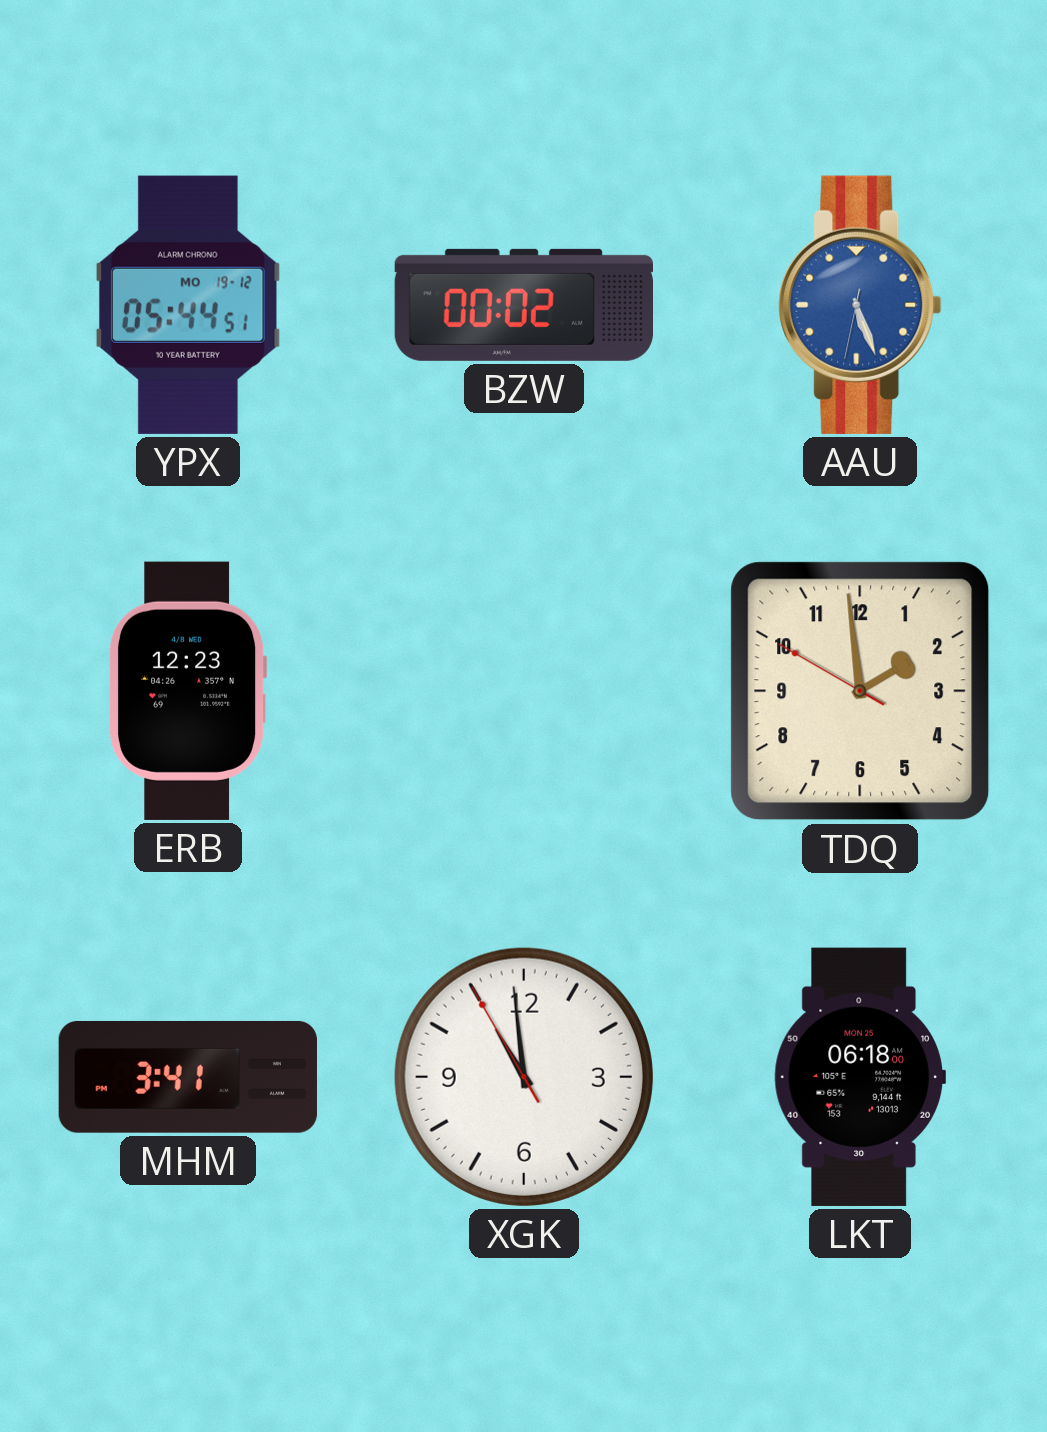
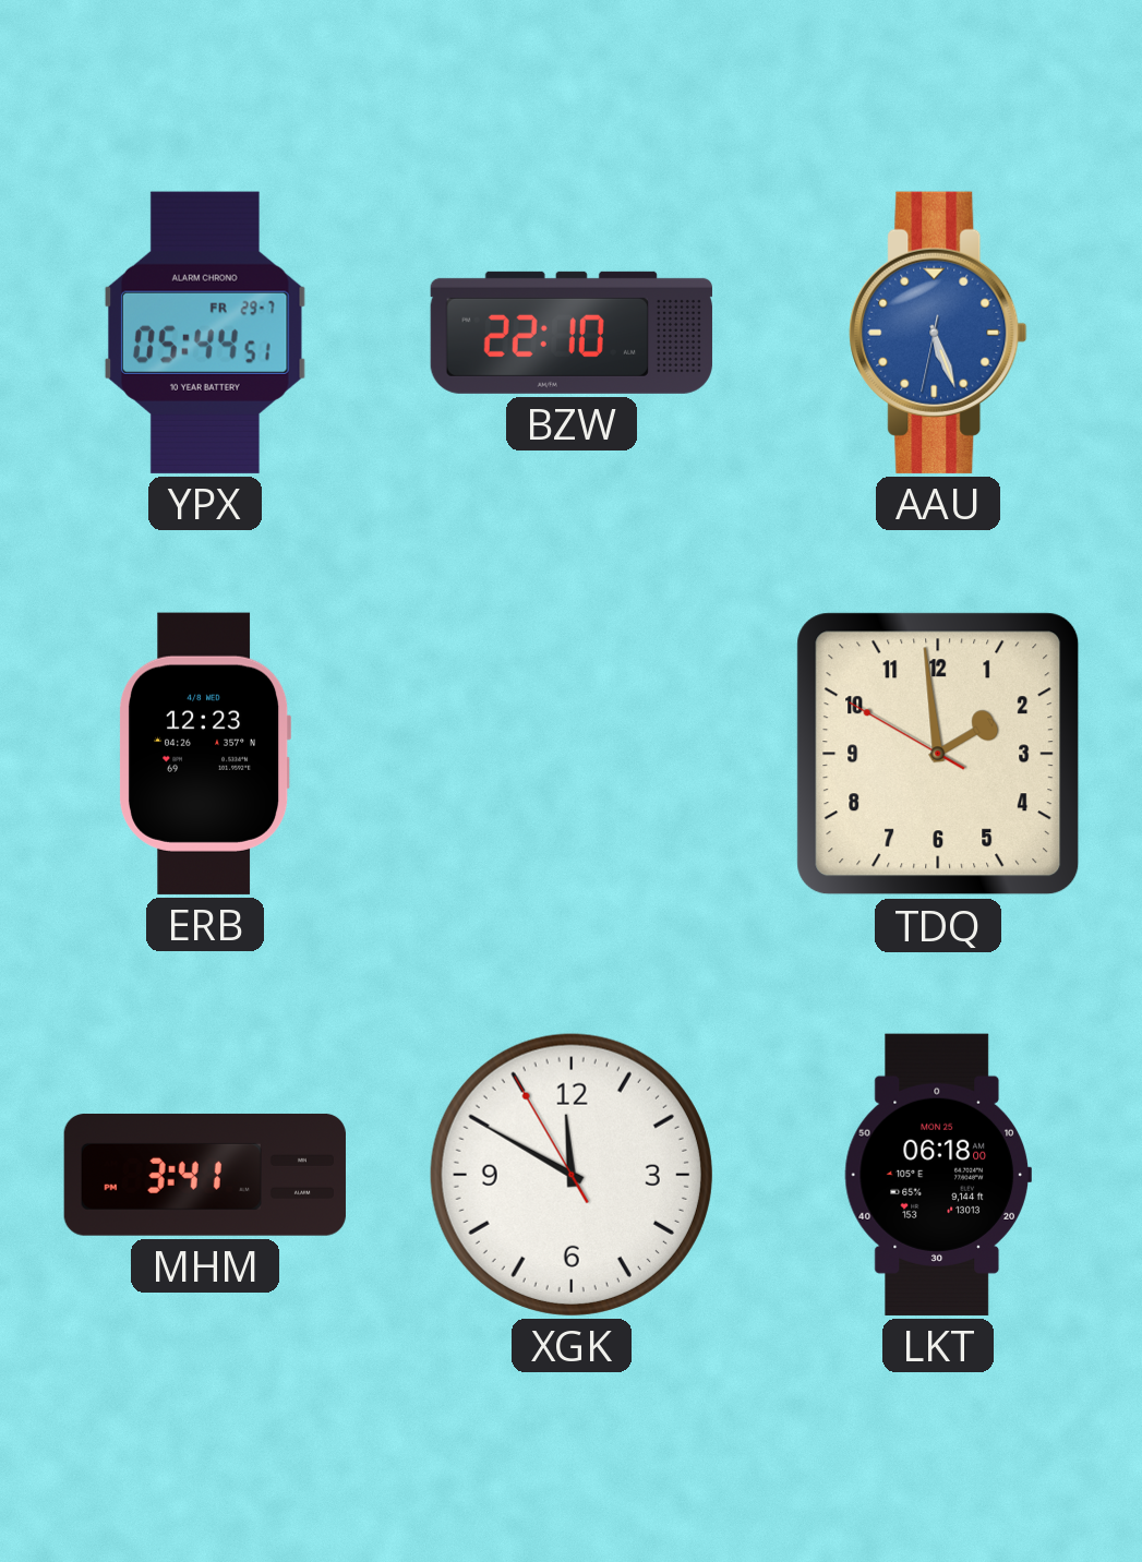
YPX date: MO 19-12 -> FR 29-7 (205, 333)
BZW: 00:02 -> 22:10 (572, 333)
XGK: 10:58 -> 11:49 (572, 1175)
